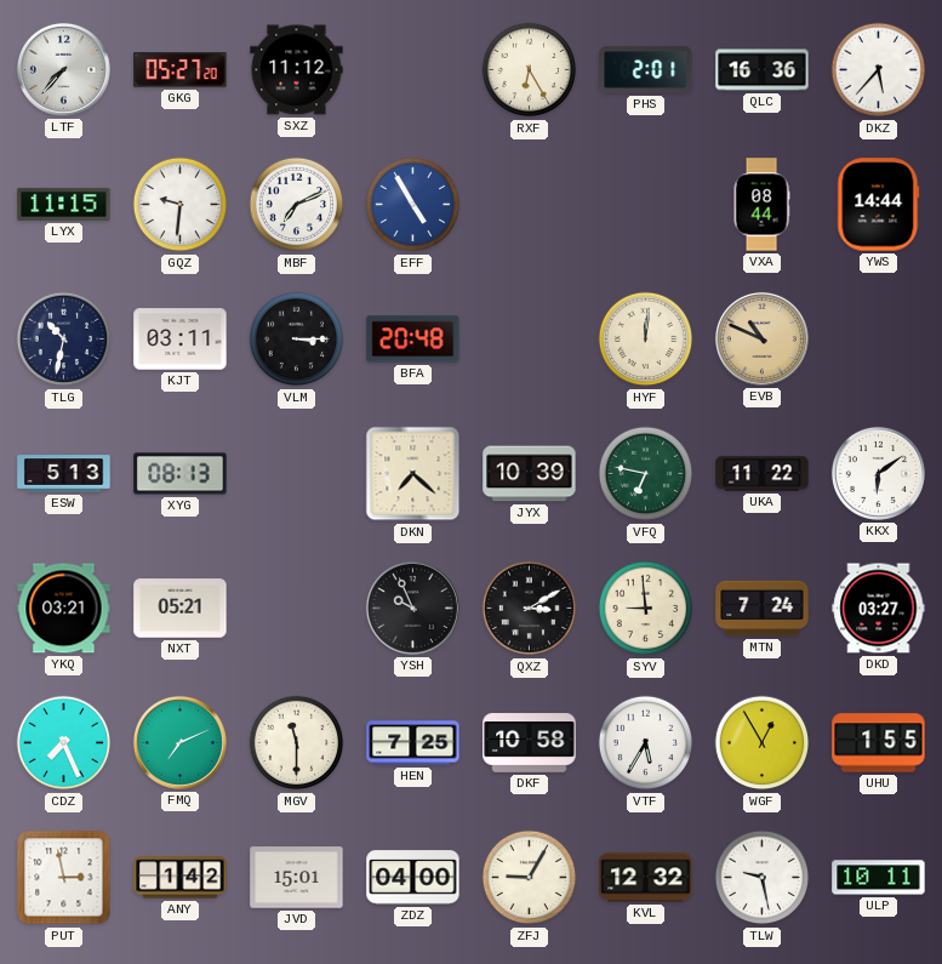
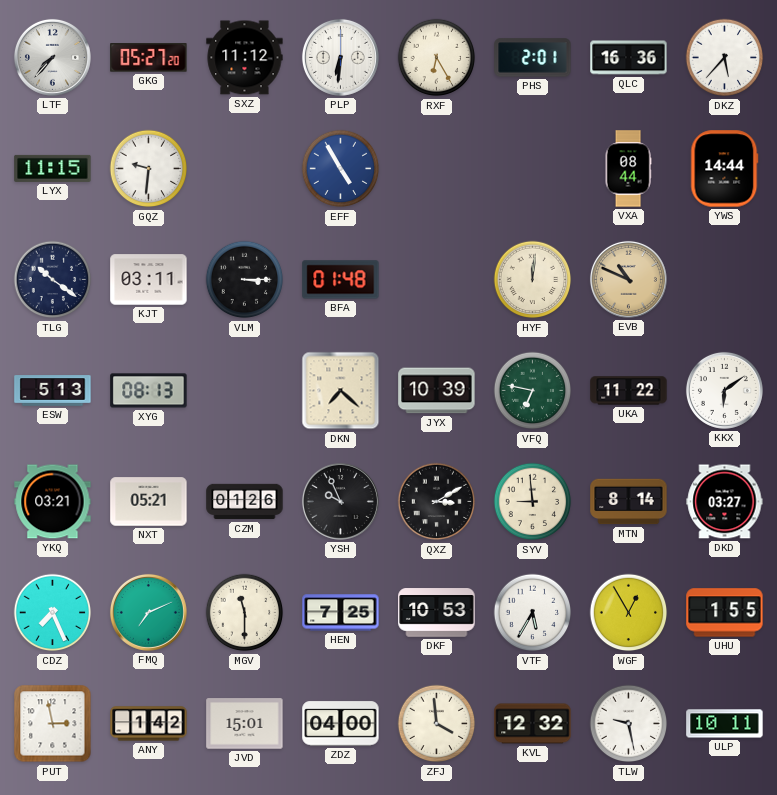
PLP: none -> 6:31 (340, 57)
MBF: 7:11 -> none (297, 205)
TLG: 10:32 -> 10:21 (53, 280)
BFA: 20:48 -> 01:48 (341, 280)
CZM: none -> 01:26 (245, 502)
MTN: 7:24 -> 8:14 (629, 502)
DKF: 10:58 -> 10:53 (437, 613)
ZFJ: 9:05 -> 3:59 (437, 724)
